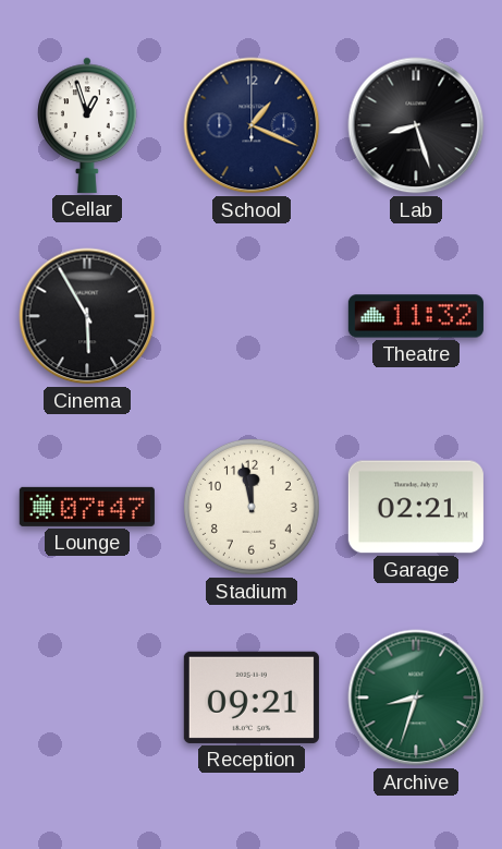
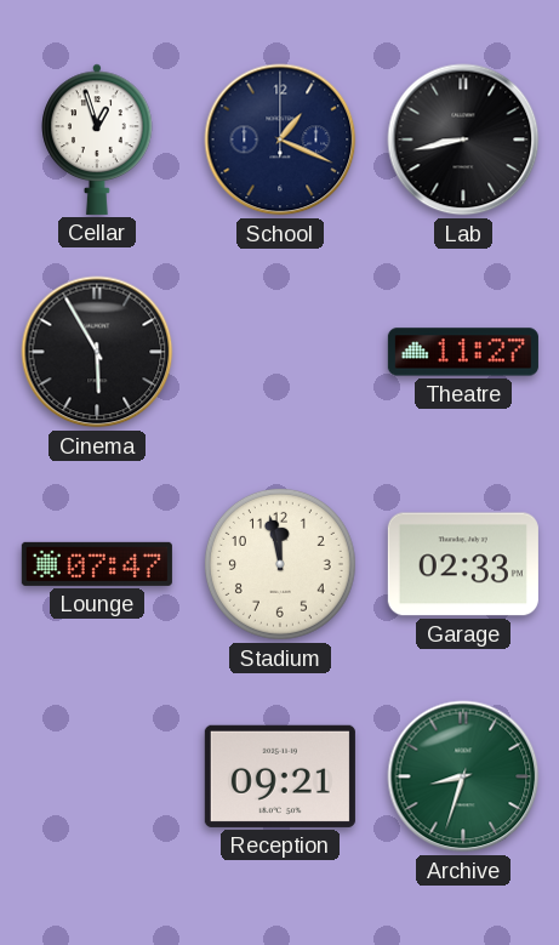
Lab: 8:27 -> 8:43 (463, 140)
Theatre: 11:32 -> 11:27 (463, 352)
Garage: 02:21 -> 02:33 (463, 564)
